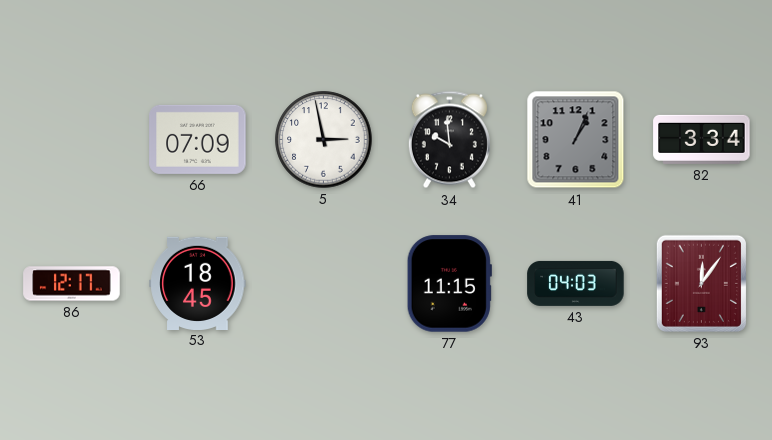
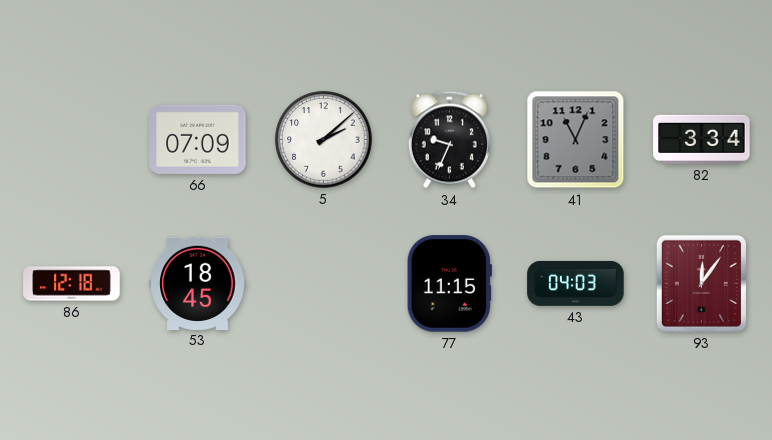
5: 2:58 -> 2:08 (324, 140)
34: 9:59 -> 9:34 (449, 140)
41: 1:04 -> 11:04 (576, 140)
86: 12:17 -> 12:18 (72, 284)
